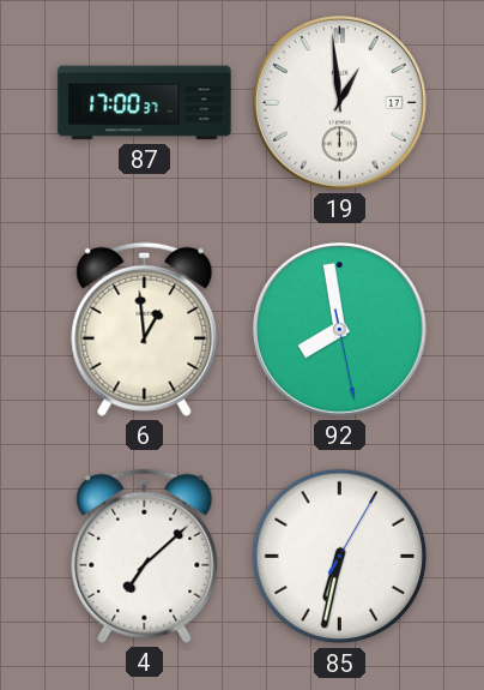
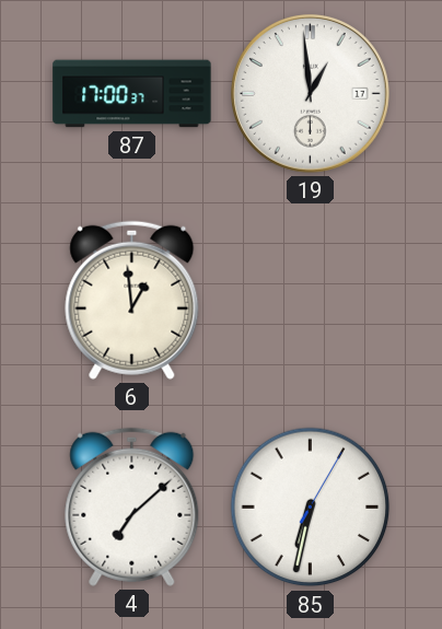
92: 7:58 -> none (339, 329)
